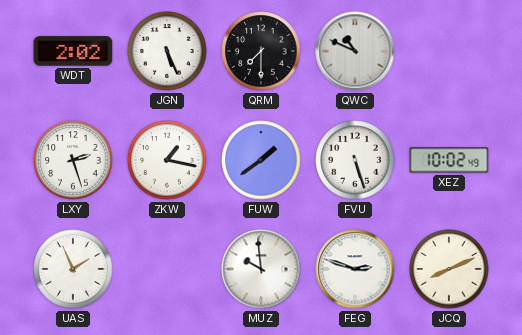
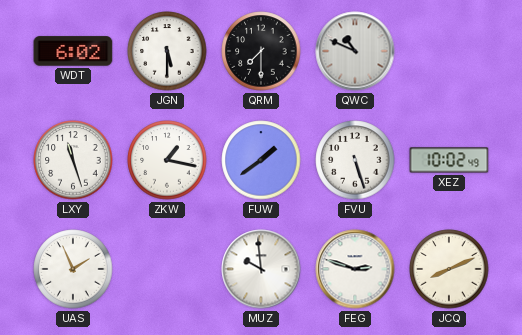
WDT: 2:02 -> 6:02 (73, 51)
JGN: 5:26 -> 5:30 (167, 51)
LXY: 2:27 -> 11:27 (73, 160)
